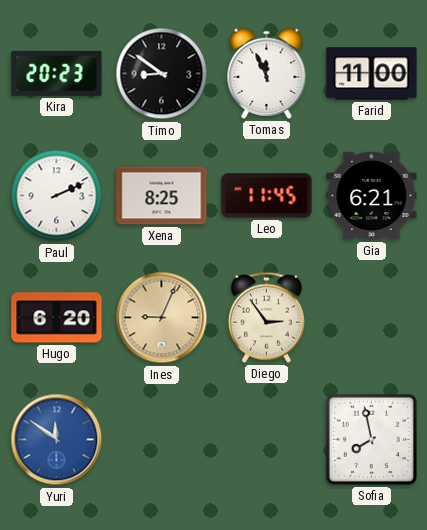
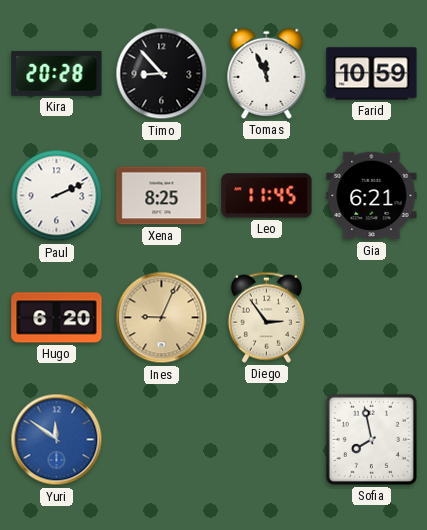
Kira: 20:23 -> 20:28 (57, 73)
Timo: 8:51 -> 8:53 (162, 74)
Farid: 11:00 -> 10:59 (372, 74)
